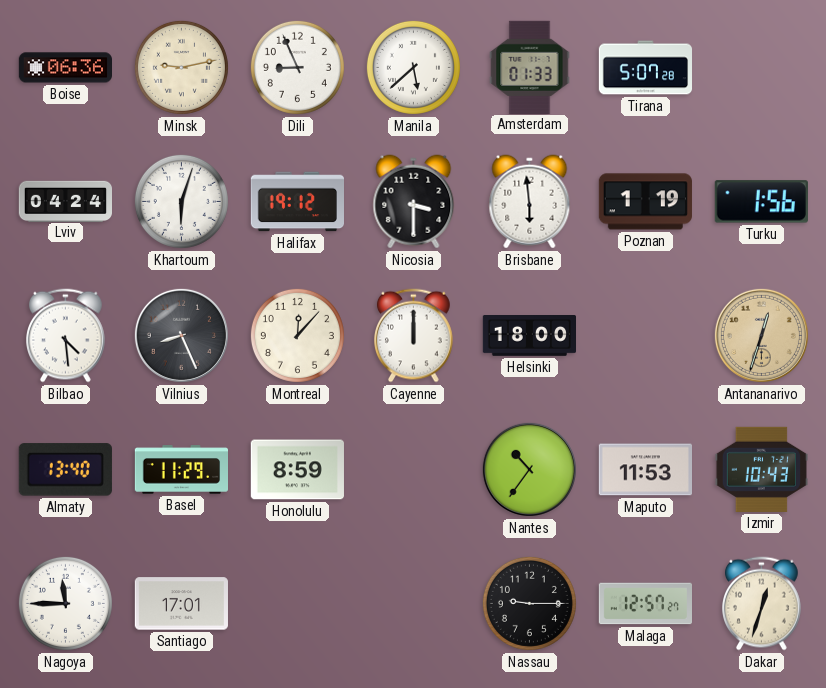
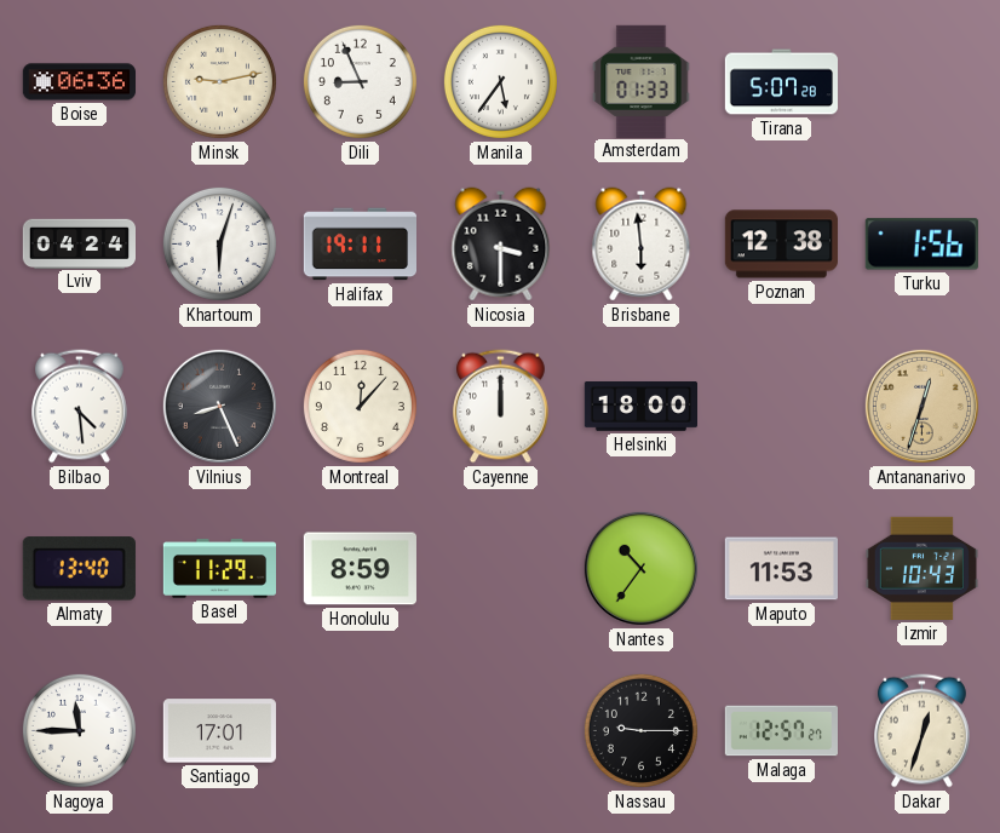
Manila: 5:38 -> 5:36 (500, 81)
Halifax: 19:12 -> 19:11 (360, 245)
Poznan: 1:19 -> 12:38 (781, 245)
